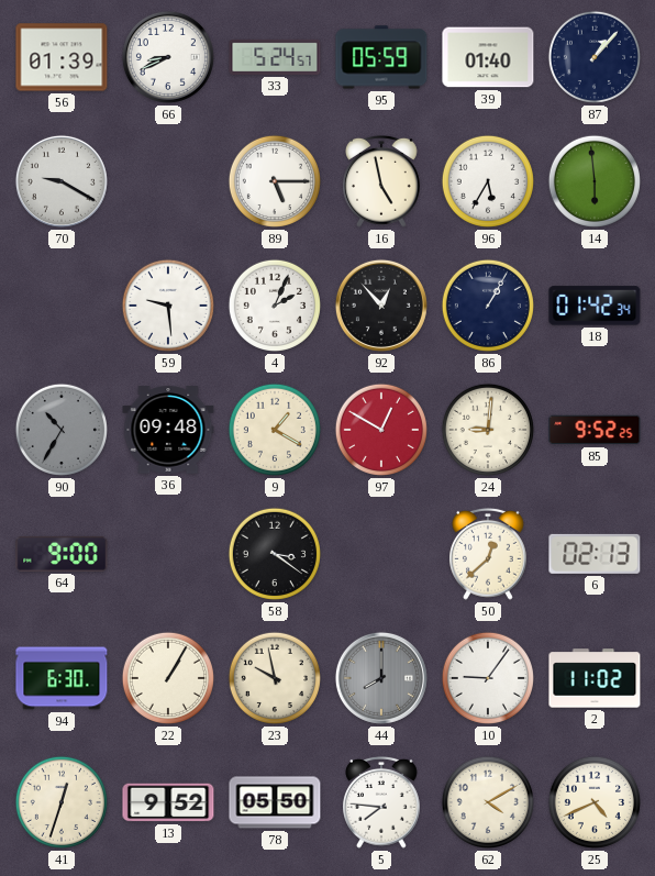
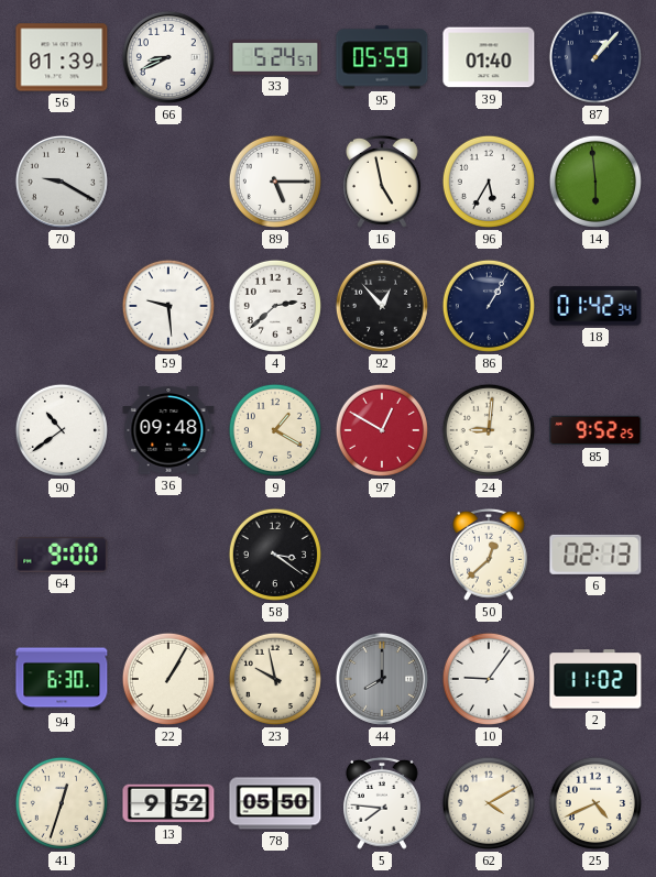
4: 2:04 -> 2:38 (275, 306)
90: 10:35 -> 10:39 (62, 430)
90 dial: grey -> white (62, 430)
